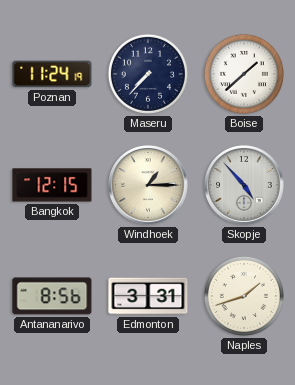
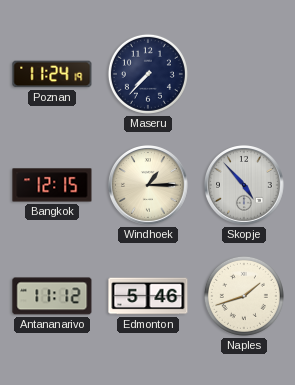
Boise: 1:38 -> none (244, 74)
Antananarivo: 8:56 -> 11:12 (52, 296)
Edmonton: 3:31 -> 5:46 (148, 296)
